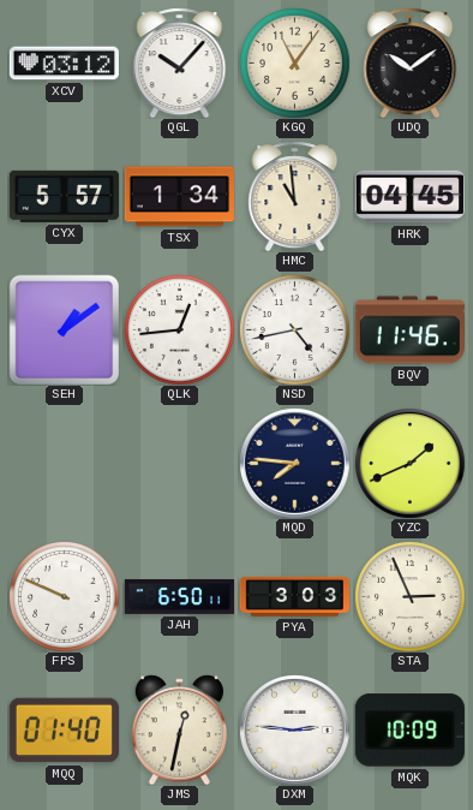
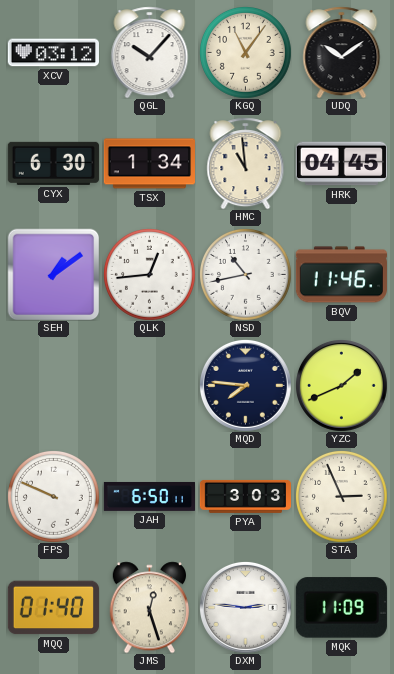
CYX: 5:57 -> 6:30 (53, 163)
NSD: 4:43 -> 10:43 (246, 275)
JMS: 12:32 -> 12:27 (149, 607)
MQK: 10:09 -> 11:09 (341, 608)
